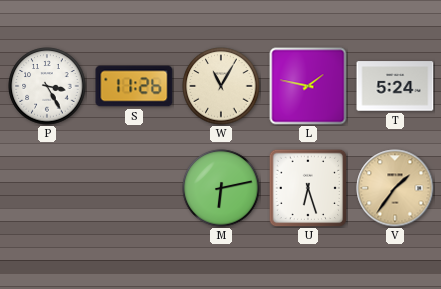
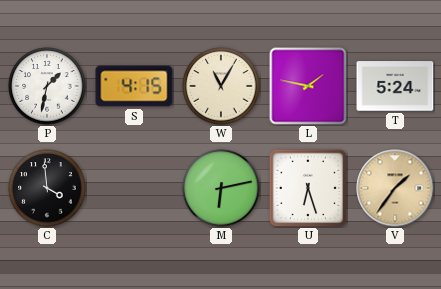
P: 3:25 -> 1:32 (47, 86)
S: 11:26 -> 4:15 (134, 86)
C: none -> 3:59 (47, 188)
